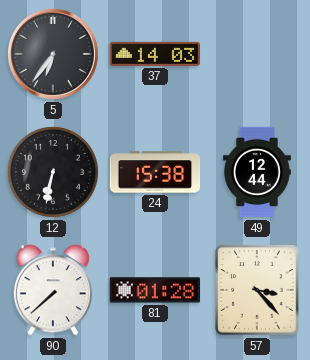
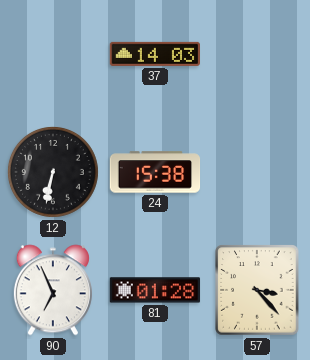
5: 6:36 -> none (53, 54)
49: 12:44 -> none (257, 172)
90: 7:38 -> 6:56 (53, 290)
